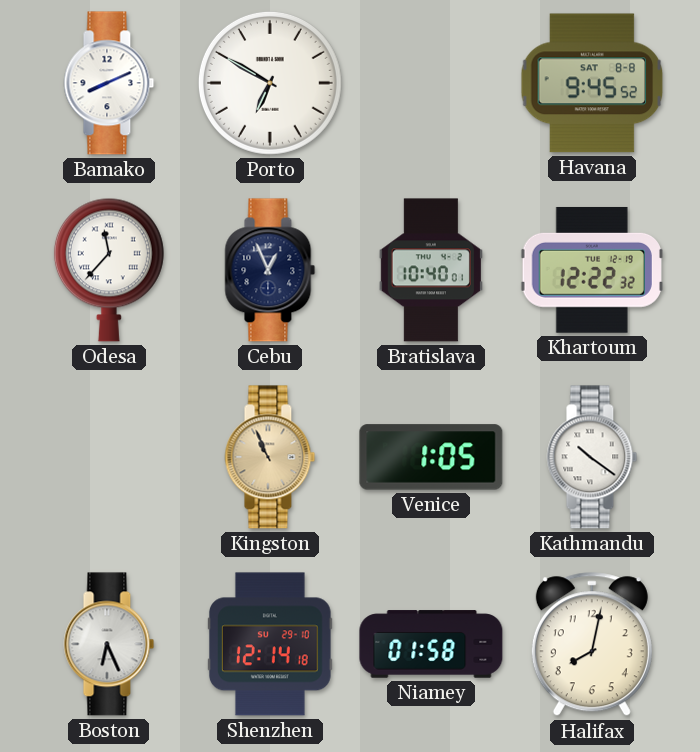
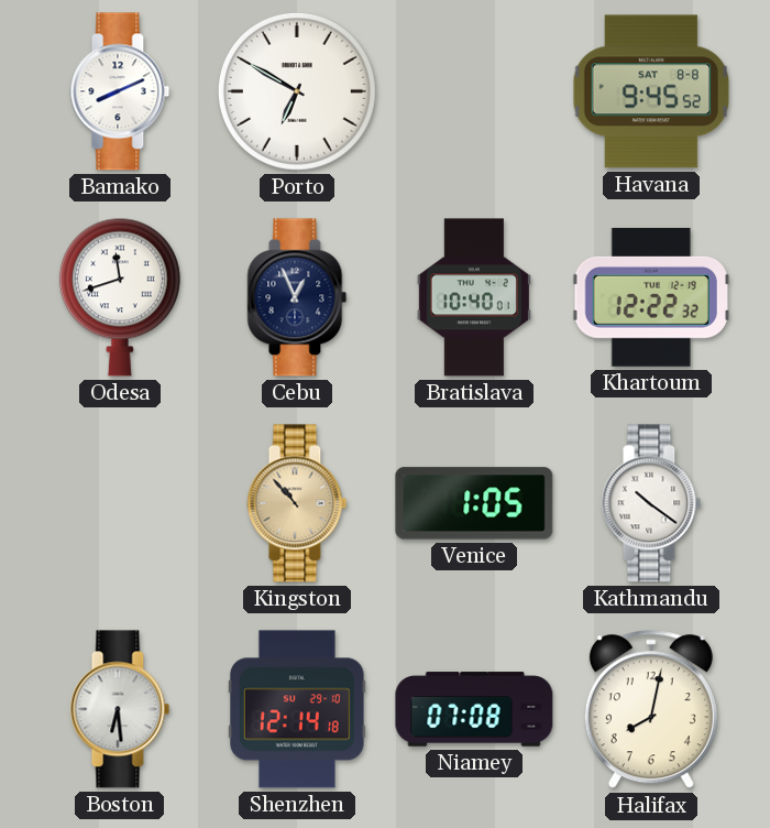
Odesa: 11:37 -> 11:42 (120, 297)
Kingston: 10:56 -> 10:53 (297, 503)
Boston: 6:26 -> 6:29 (120, 709)
Niamey: 01:58 -> 07:08 (474, 709)
